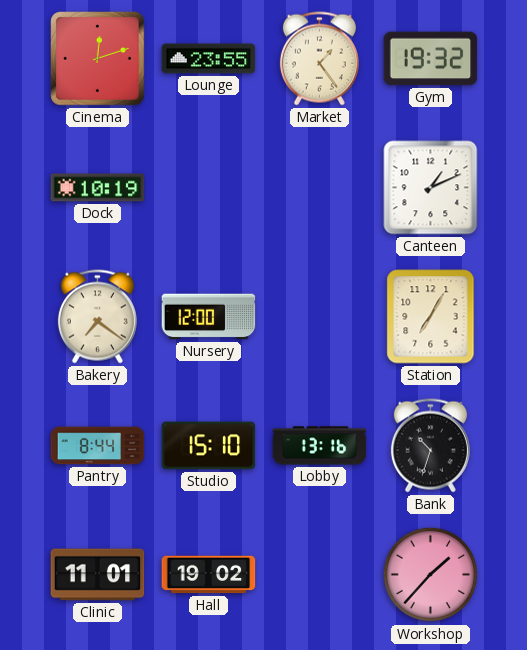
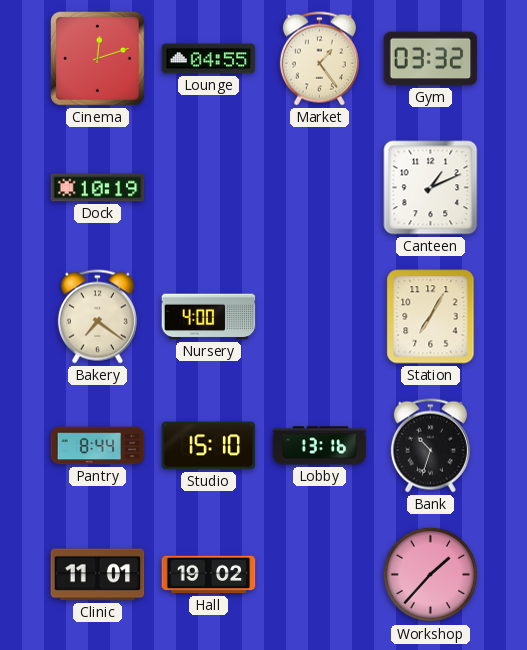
Lounge: 23:55 -> 04:55 (209, 59)
Gym: 19:32 -> 03:32 (431, 59)
Nursery: 12:00 -> 4:00 (209, 317)
